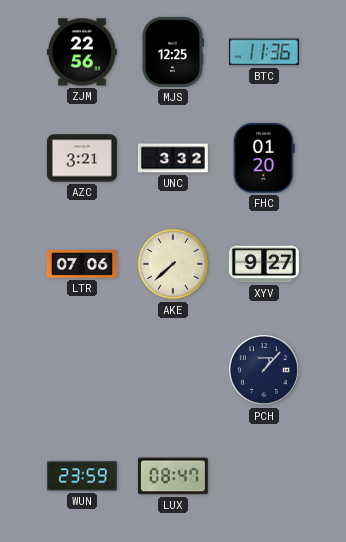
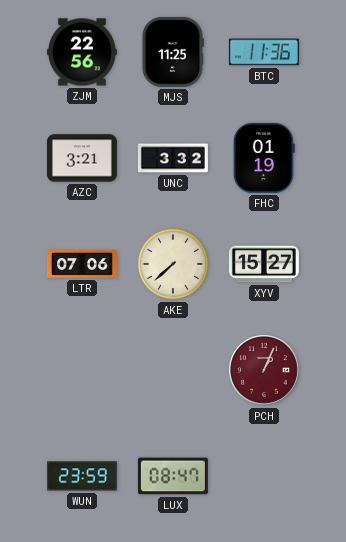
MJS: 12:25 -> 11:25 (172, 52)
FHC: 01:20 -> 01:19 (265, 158)
XYV: 9:27 -> 15:27 (264, 264)
PCH: 1:07 -> 1:04 (265, 371)
PCH dial: navy -> burgundy (265, 371)
